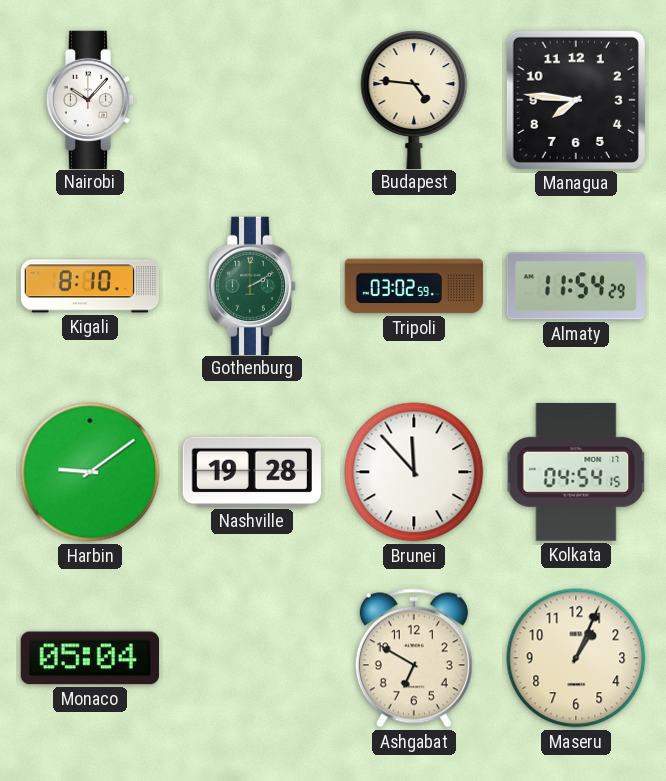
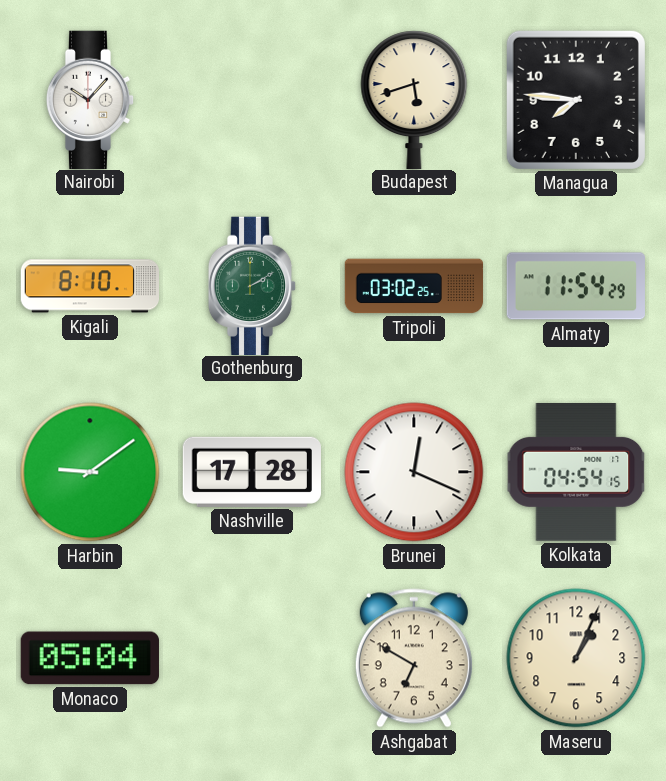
Budapest: 4:46 -> 5:42 (414, 99)
Tripoli: 03:02:59 -> 03:02:25 (414, 286)
Nashville: 19:28 -> 17:28 (252, 472)
Brunei: 11:53 -> 12:19 (414, 472)
